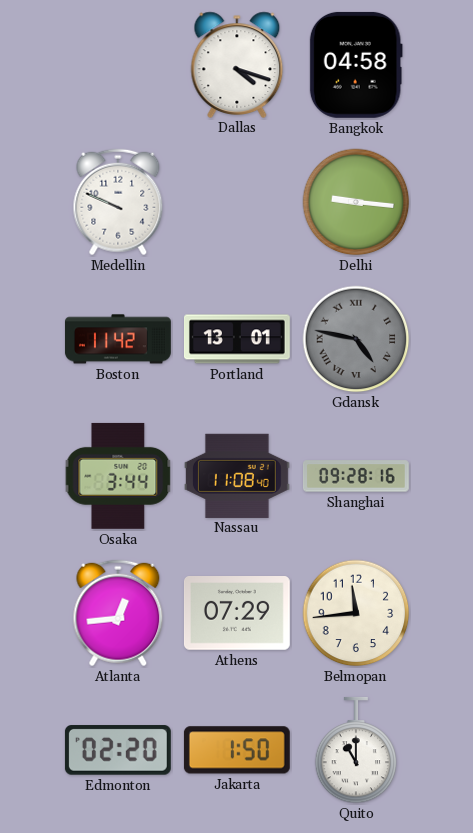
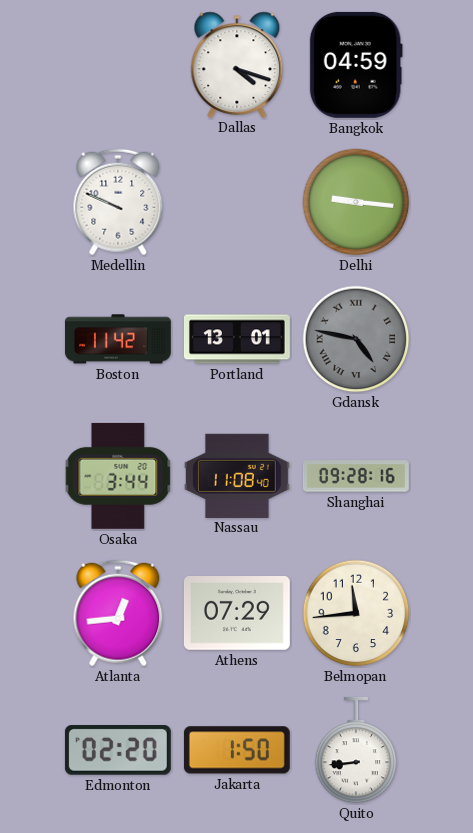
Bangkok: 04:58 -> 04:59 (356, 65)
Quito: 11:00 -> 8:44 (356, 750)
